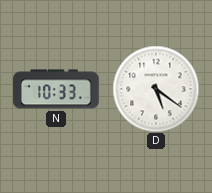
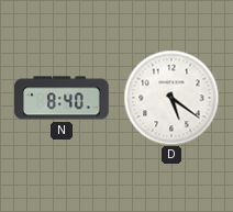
N: 10:33 -> 8:40 (62, 98)
